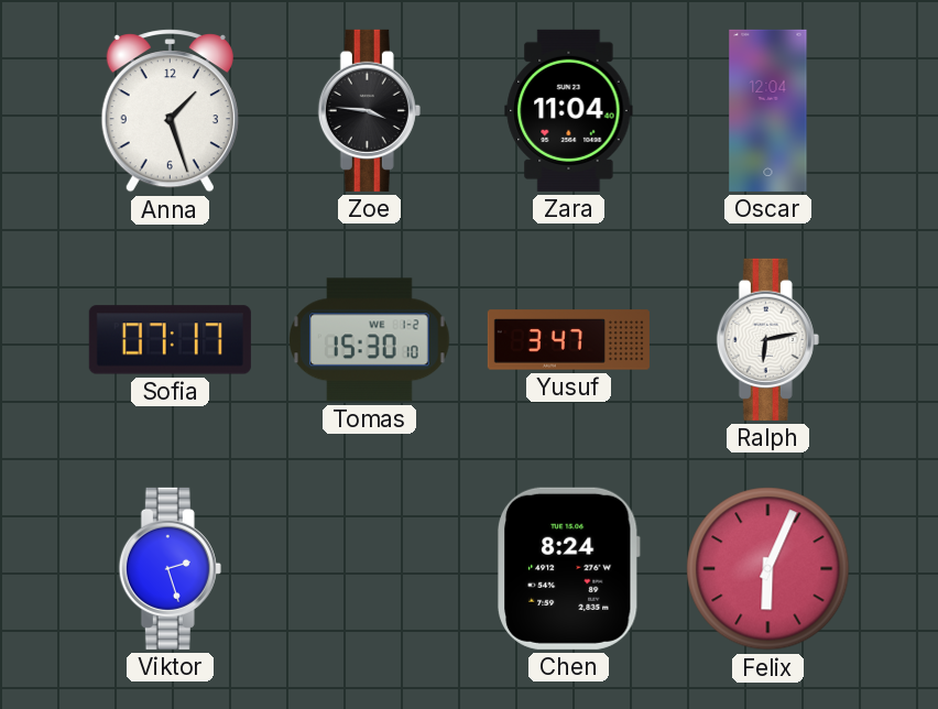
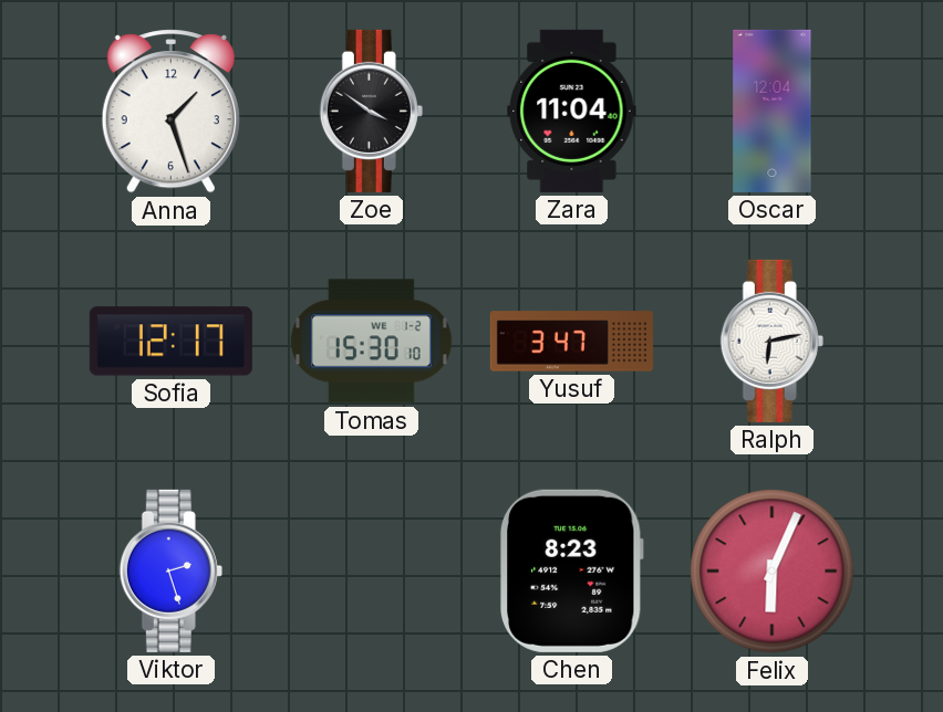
Zoe: 3:46 -> 3:51 (371, 111)
Sofia: 07:17 -> 12:17 (170, 342)
Chen: 8:24 -> 8:23 (571, 570)
